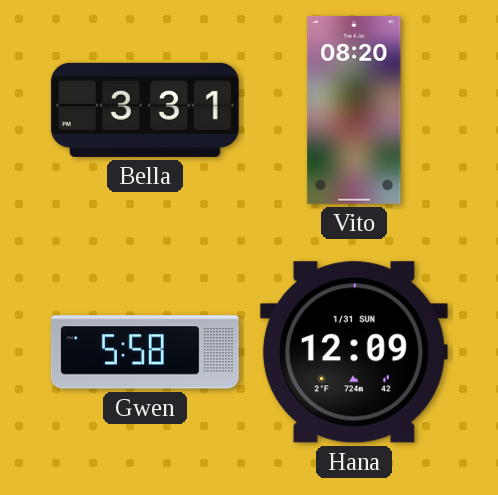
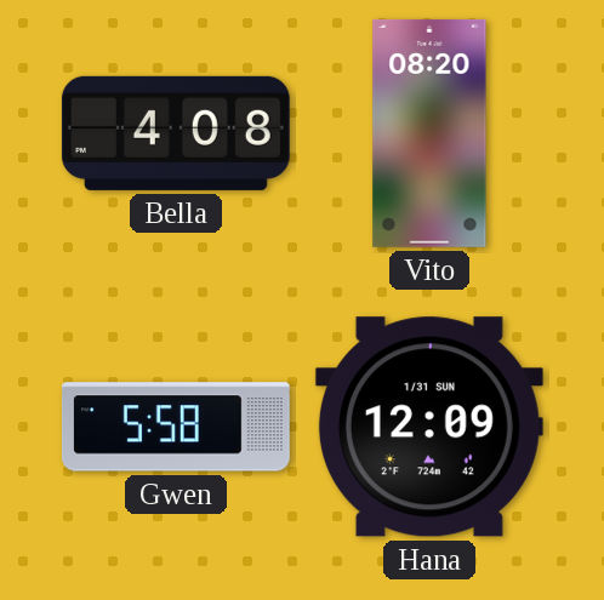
Bella: 3:31 -> 4:08 (176, 133)
